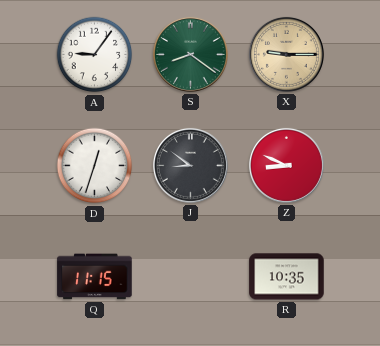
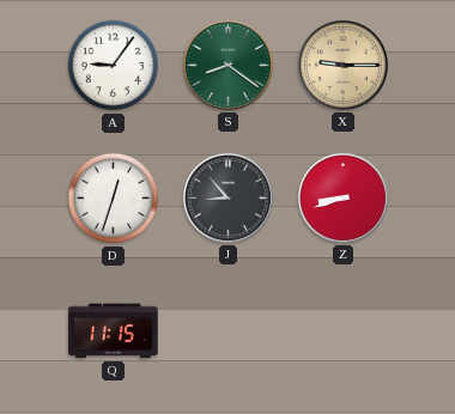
J: 8:51 -> 8:53 (227, 197)
Z: 8:49 -> 8:42 (342, 197)
R: 10:35 -> none (287, 277)
